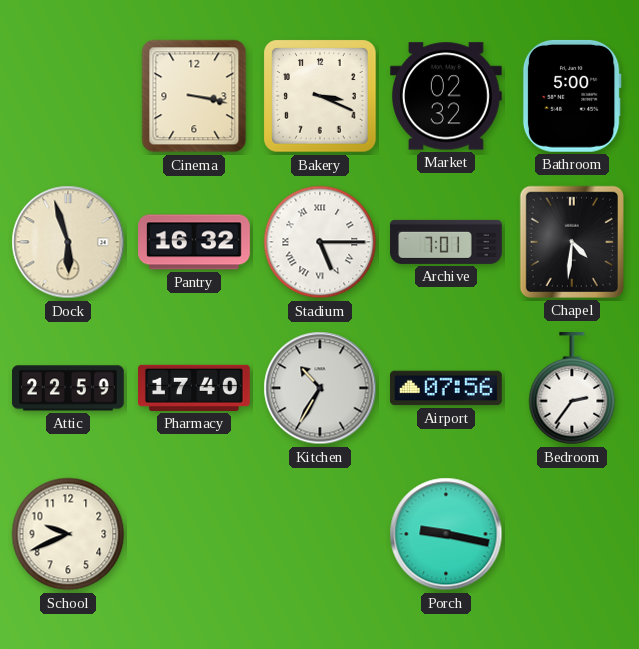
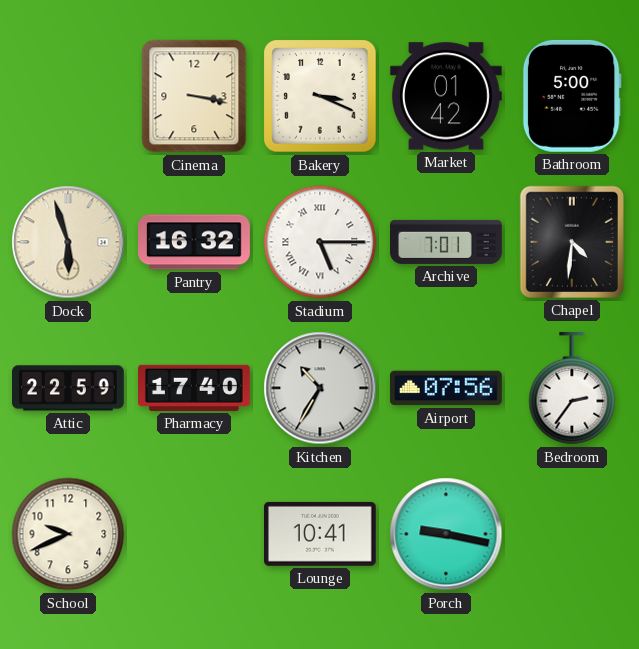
Market: 02:32 -> 01:42 (446, 96)
Lounge: none -> 10:41 (320, 534)
